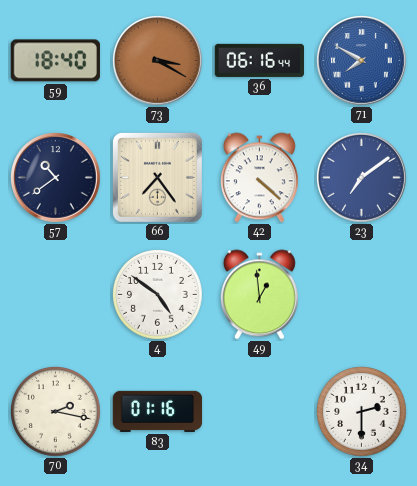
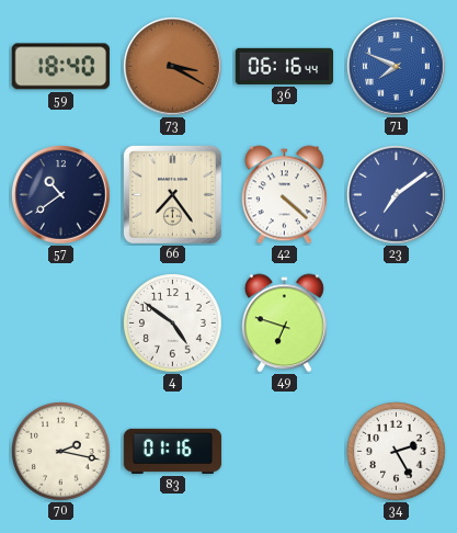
71: 7:50 -> 7:49 (397, 67)
49: 12:59 -> 6:48 (284, 324)
34: 2:30 -> 2:25 (397, 452)
